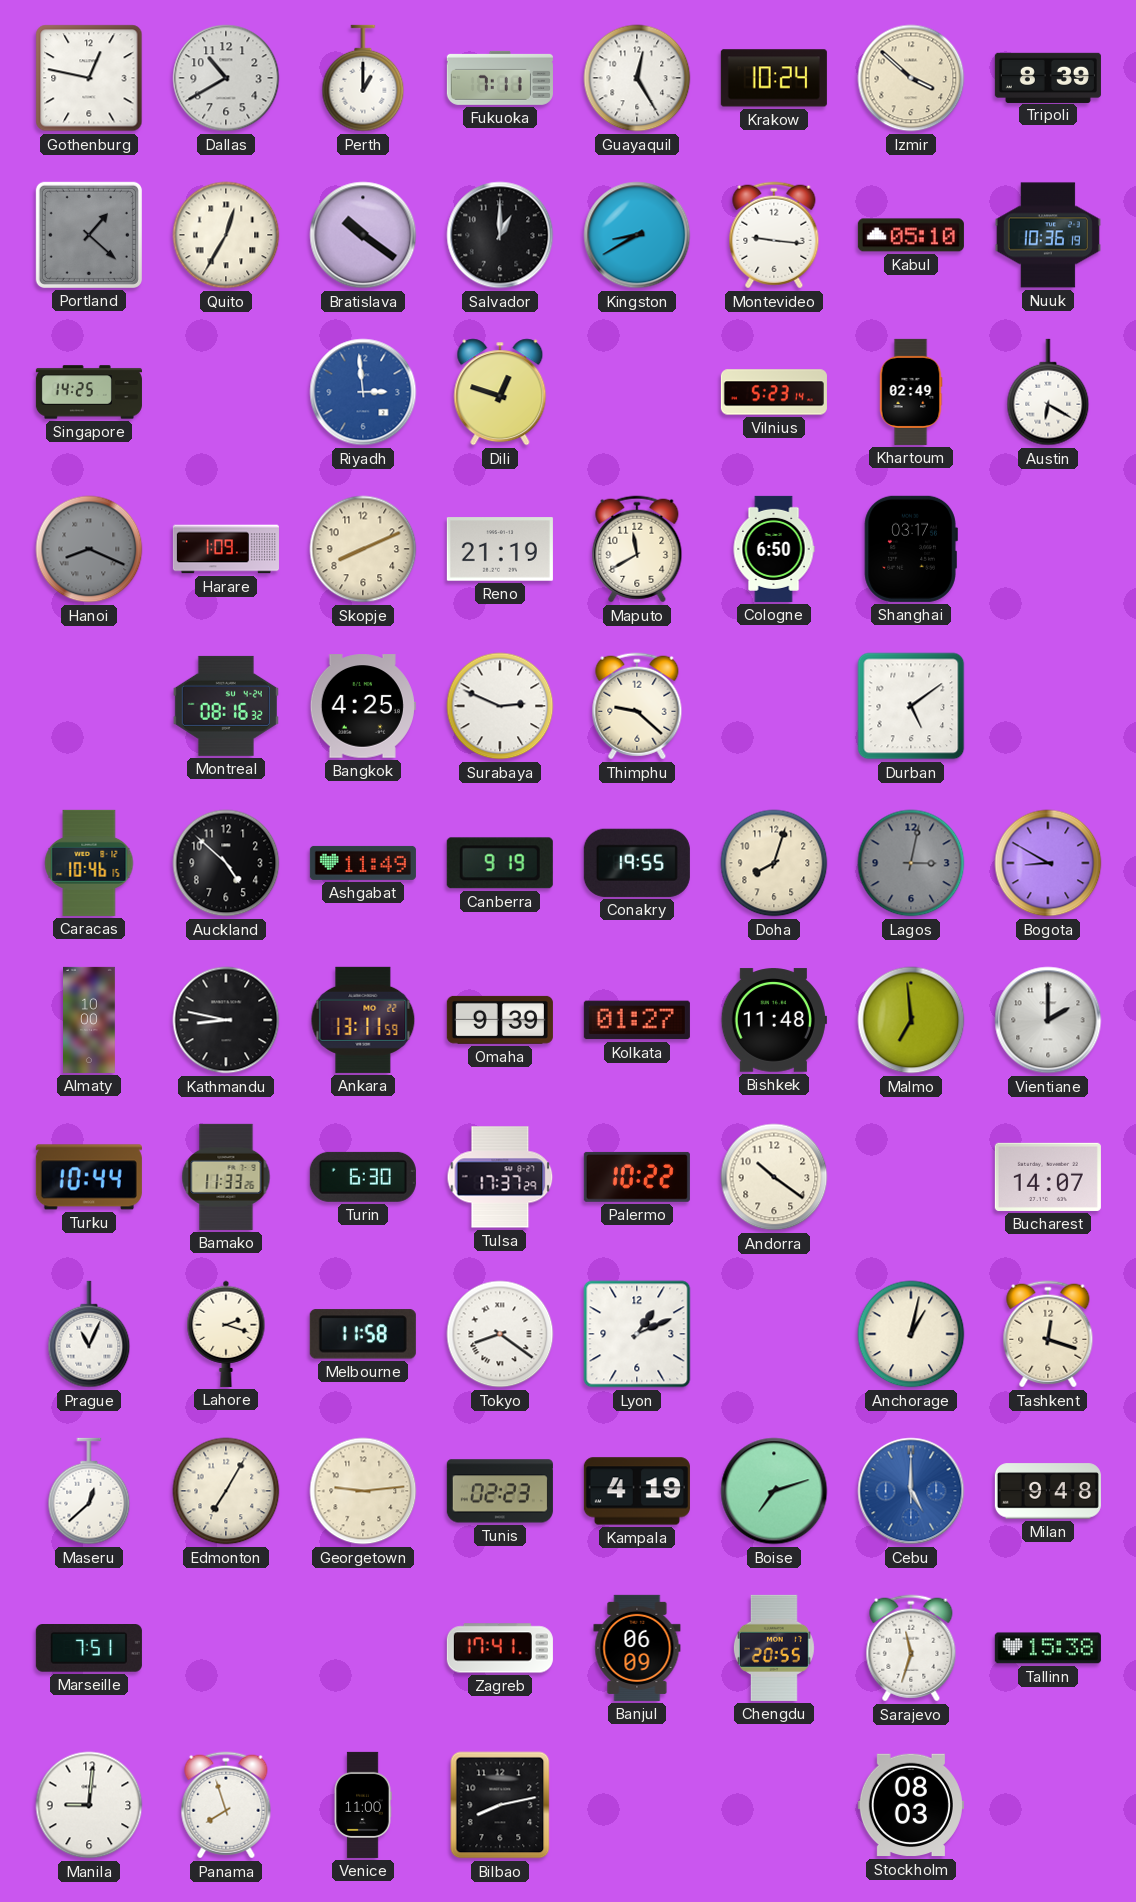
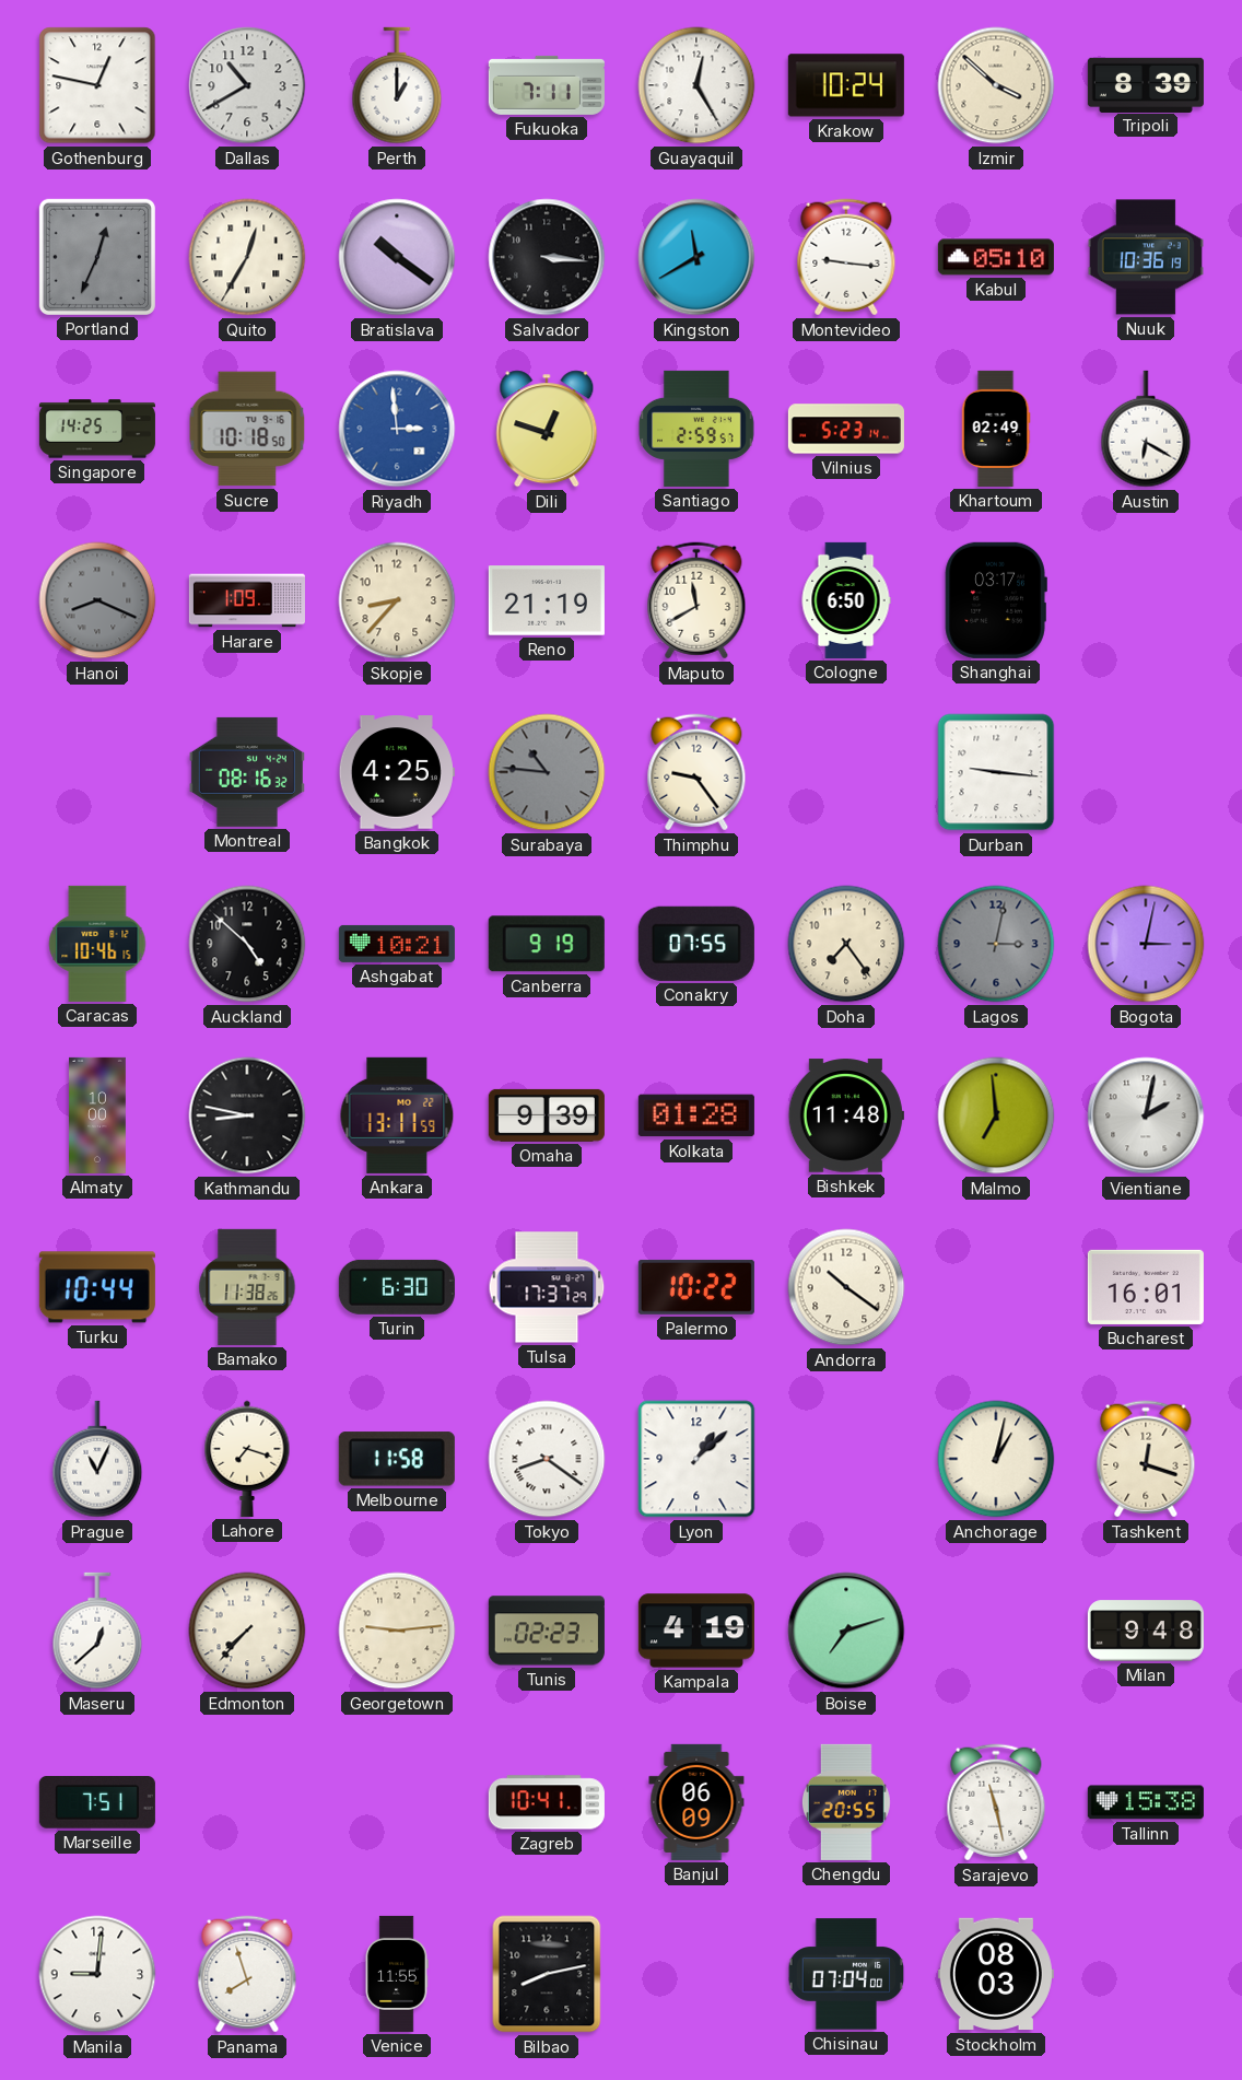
Portland: 1:22 -> 12:34 (97, 257)
Salvador: 1:00 -> 3:16 (547, 257)
Kingston: 8:40 -> 11:40 (696, 257)
Sucre: none -> 10:18 (247, 429)
Santiago: none -> 2:59 (698, 429)
Skopje: 8:11 -> 8:37 (397, 600)
Surabaya: 2:49 -> 10:46 (547, 772)
Surabaya dial: white -> grey (547, 772)
Thimphu: 9:22 -> 9:24 (696, 772)
Durban: 5:09 -> 9:16 (996, 772)
Ashgabat: 11:49 -> 10:21 (397, 944)
Conakry: 19:55 -> 07:55 (696, 944)
Doha: 8:03 -> 7:24 (846, 944)
Bogota: 8:50 -> 3:02 (1146, 944)
Kolkata: 01:27 -> 01:28 (696, 1115)
Vientiane: 2:00 -> 2:02 (1146, 1115)
Bamako: 11:33 -> 11:38 (247, 1287)
Bucharest: 14:07 -> 16:01 (1146, 1287)
Lahore: 2:18 -> 7:18 (247, 1459)
Lyon: 1:11 -> 1:08 (696, 1459)
Edmonton: 7:05 -> 7:37 (247, 1631)
Cebu: 5:00 -> none (911, 1491)
Zagreb: 17:41 -> 10:41 (547, 1802)
Sarajevo: 11:33 -> 11:28 (996, 1802)
Venice: 11:00 -> 11:55 (397, 1974)
Chisinau: none -> 07:04 (846, 1974)
